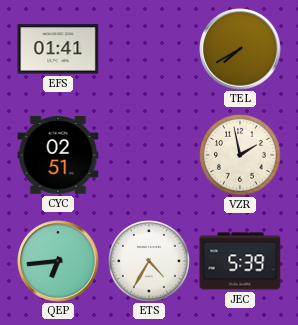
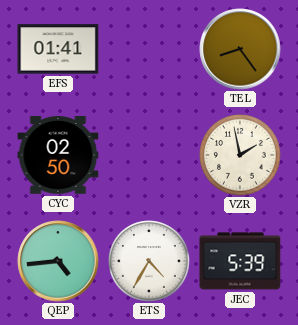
TEL: 7:40 -> 8:24 (240, 49)
CYC: 02:51 -> 02:50 (58, 155)
QEP: 6:44 -> 4:44 (58, 261)
